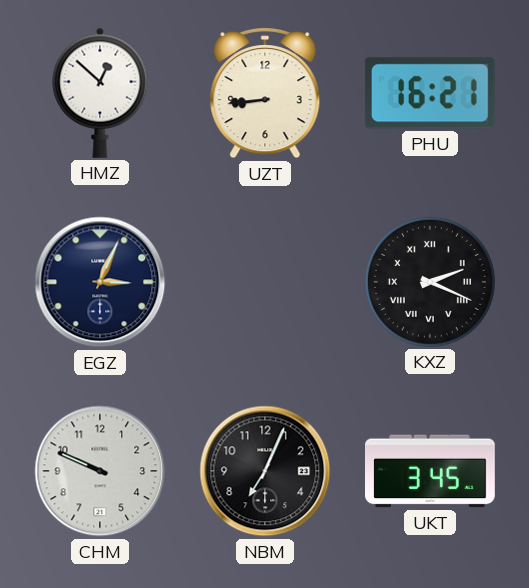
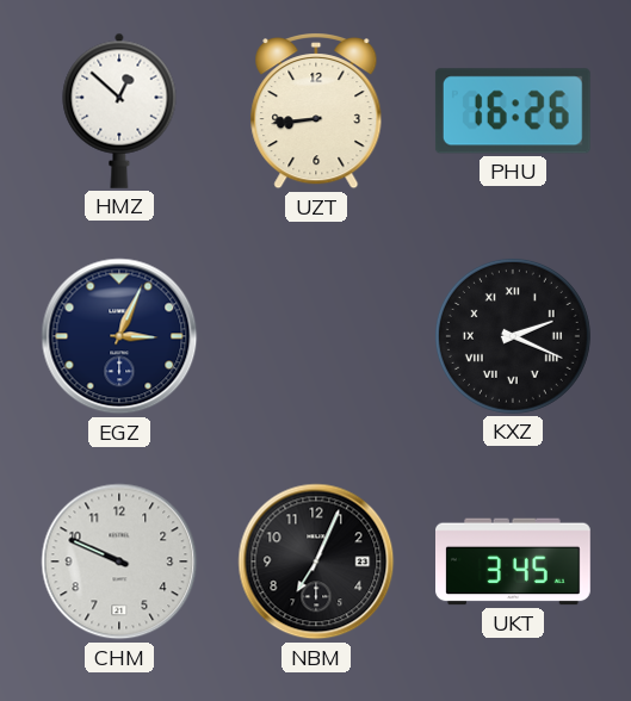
PHU: 16:21 -> 16:26 (513, 111)
